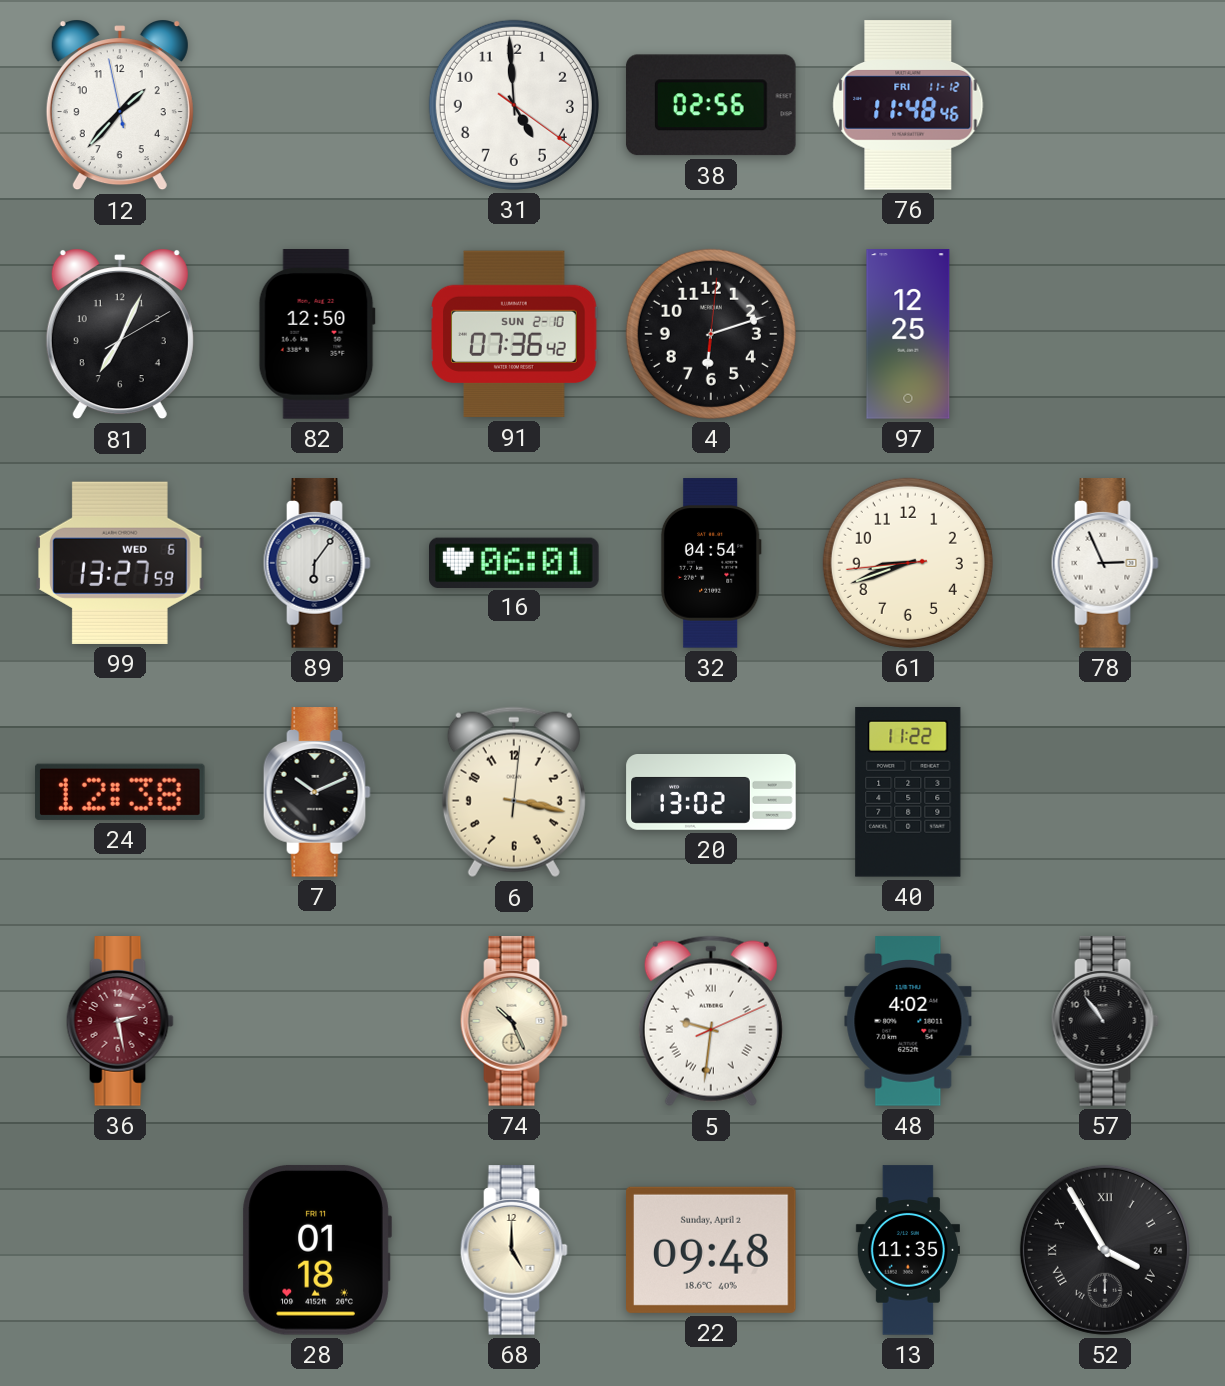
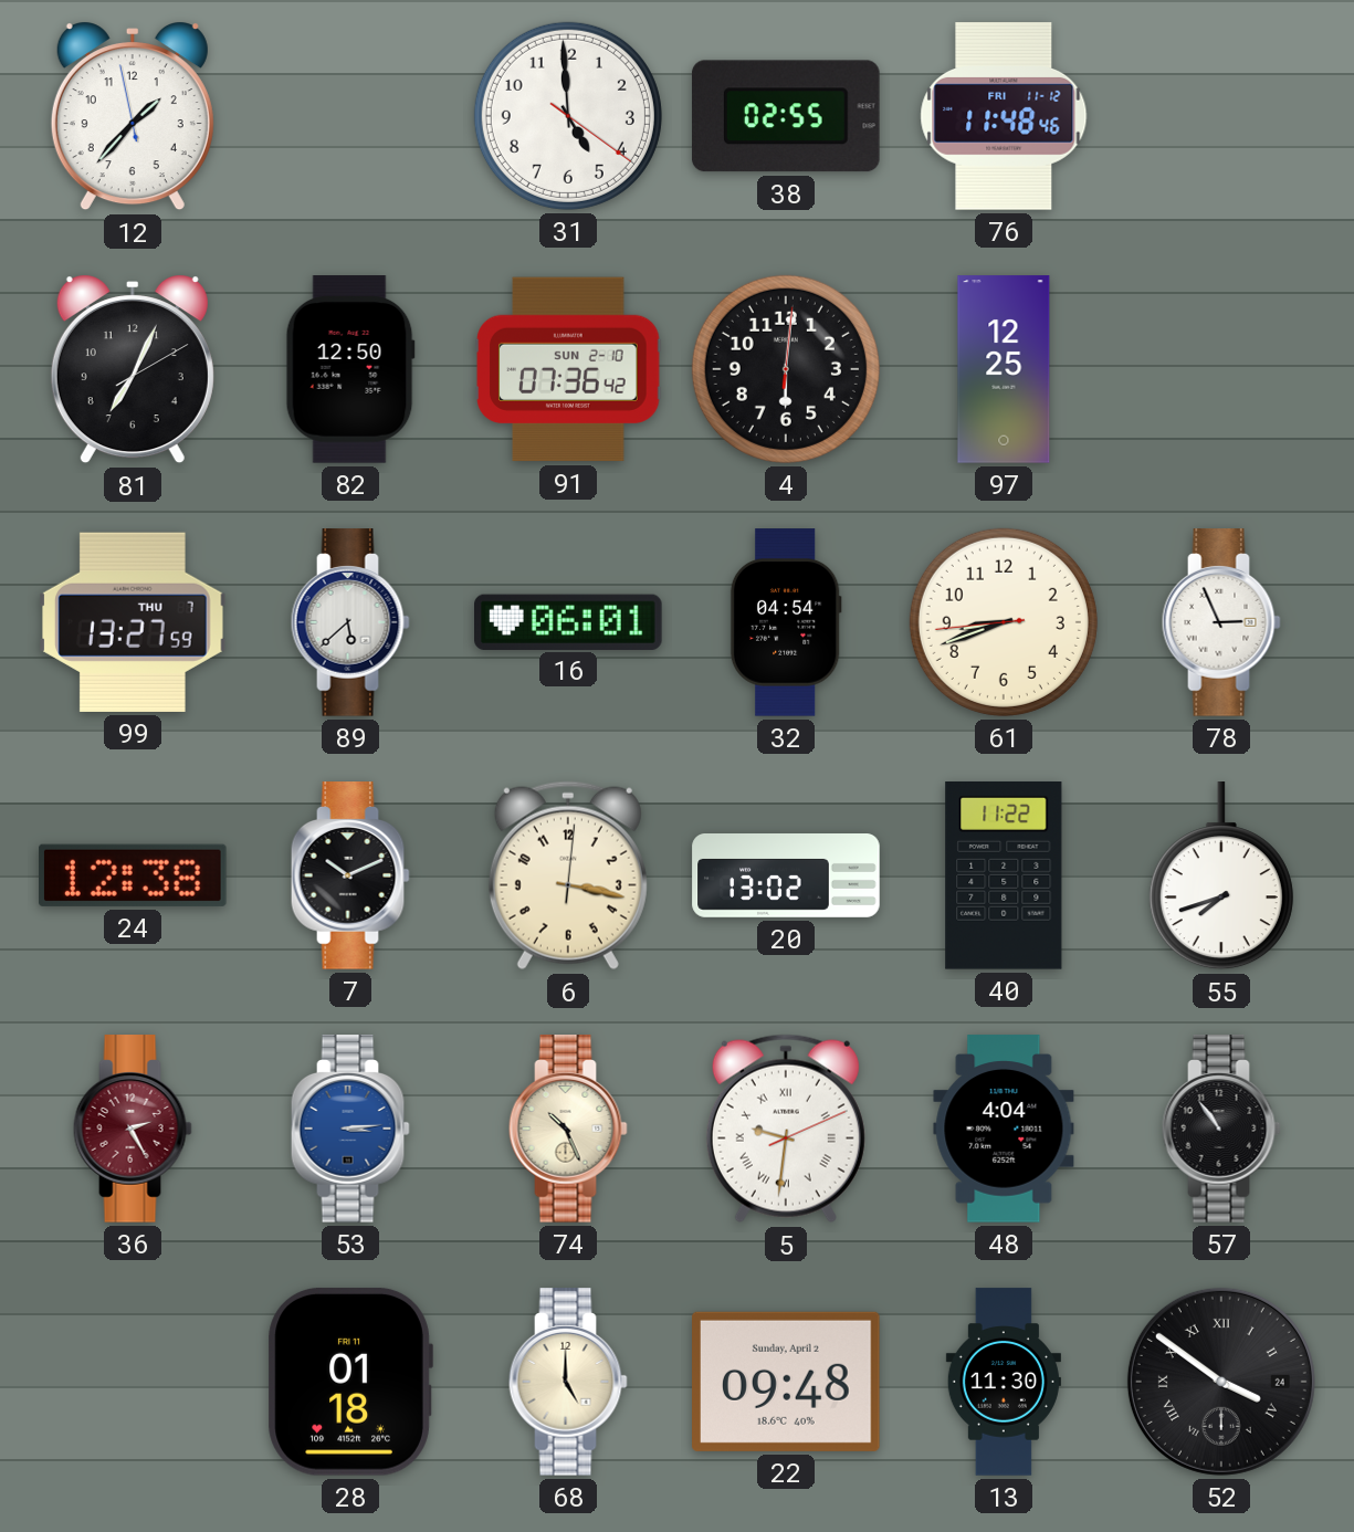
38: 02:56 -> 02:55 (786, 116)
4: 6:12 -> 6:01 (786, 369)
99 date: WED 6 -> THU 7 (134, 622)
89: 6:06 -> 5:38 (350, 622)
55: none -> 7:42 (1221, 877)
36: 2:28 -> 2:25 (133, 1129)
53: none -> 3:14 (350, 1129)
48: 4:02 -> 4:04 (1004, 1129)
13: 11:35 -> 11:30 (1004, 1382)
52: 3:55 -> 3:51 (1221, 1382)
